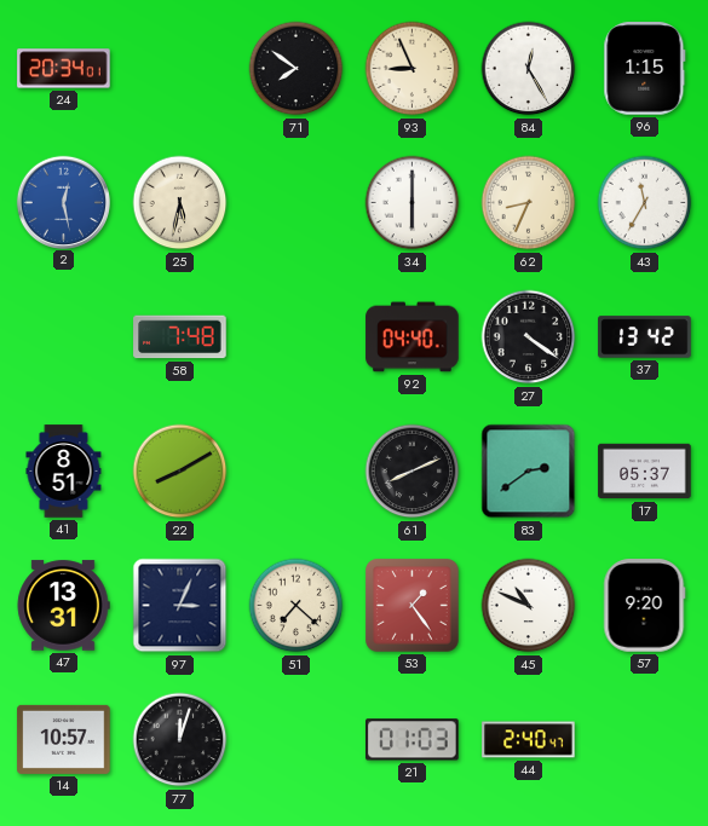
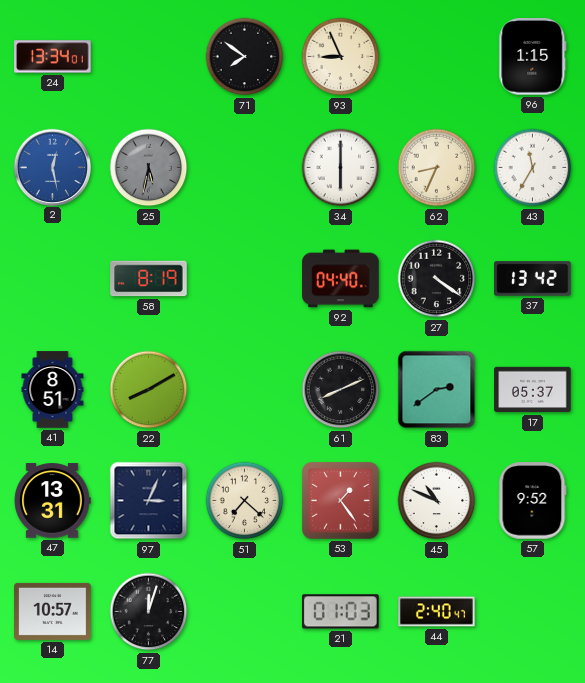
24: 20:34 -> 13:34 (53, 57)
84: 12:25 -> none (529, 69)
25 dial: cream -> grey (149, 168)
58: 7:48 -> 8:19 (149, 279)
57: 9:20 -> 9:52 (533, 501)
